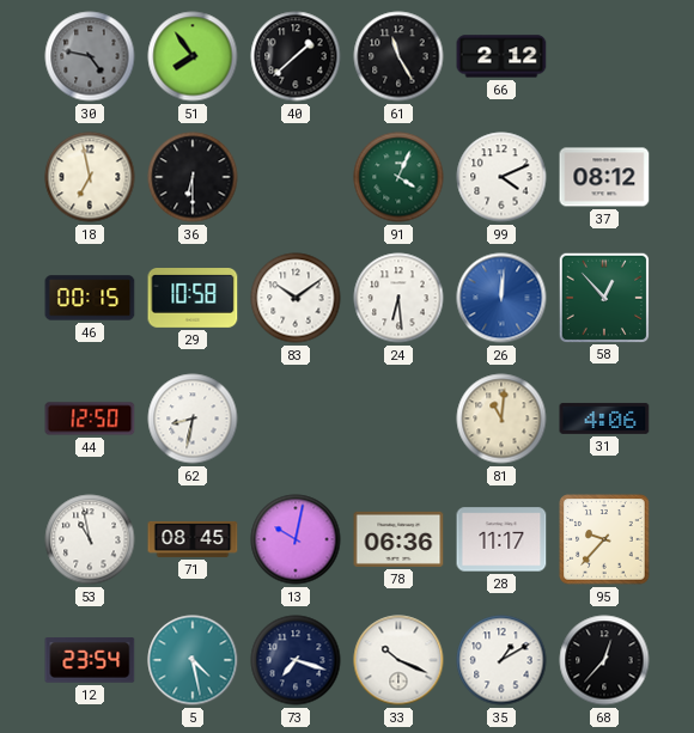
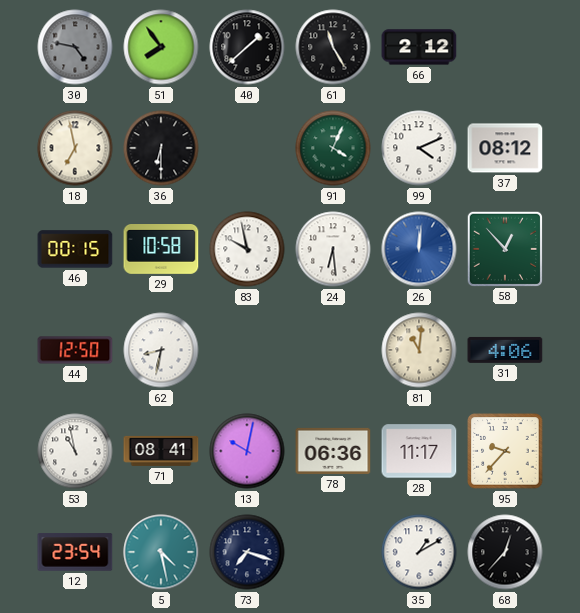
83: 10:09 -> 9:58 (247, 249)
71: 08:45 -> 08:41 (161, 451)
33: 10:19 -> none (398, 660)
